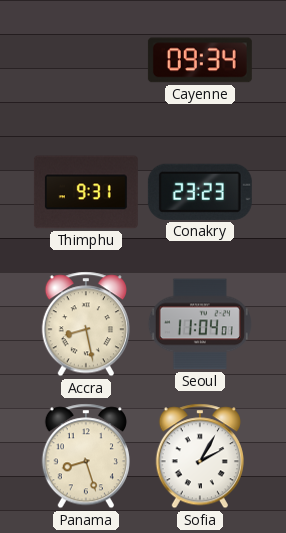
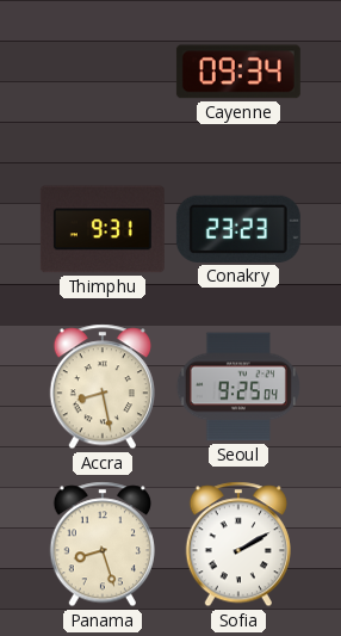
Seoul: 11:04 -> 9:25 (238, 387)
Sofia: 2:05 -> 2:10 (238, 544)
